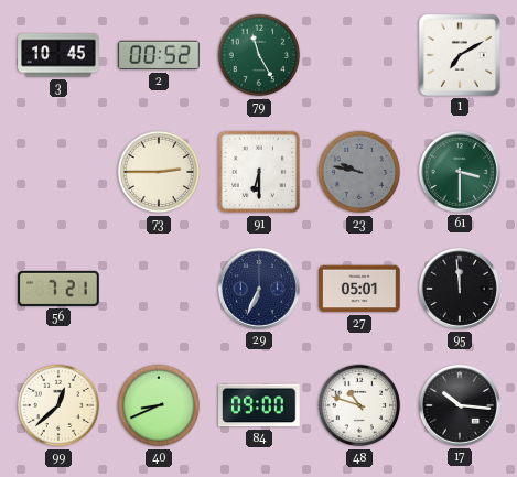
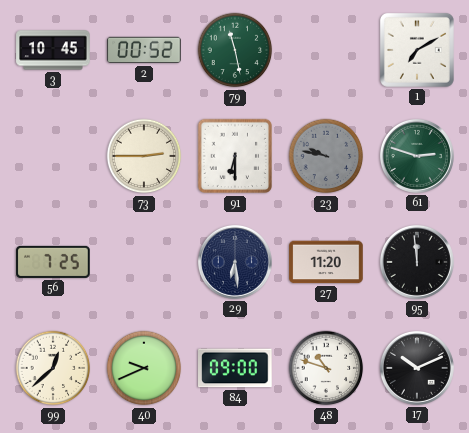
79: 11:25 -> 11:28 (235, 50)
61: 3:30 -> 2:48 (417, 156)
56: 7:21 -> 7:25 (53, 262)
29: 6:34 -> 6:29 (235, 262)
27: 05:01 -> 11:20 (326, 262)
40: 8:41 -> 9:41 (144, 368)
17: 10:16 -> 10:11 (417, 368)
